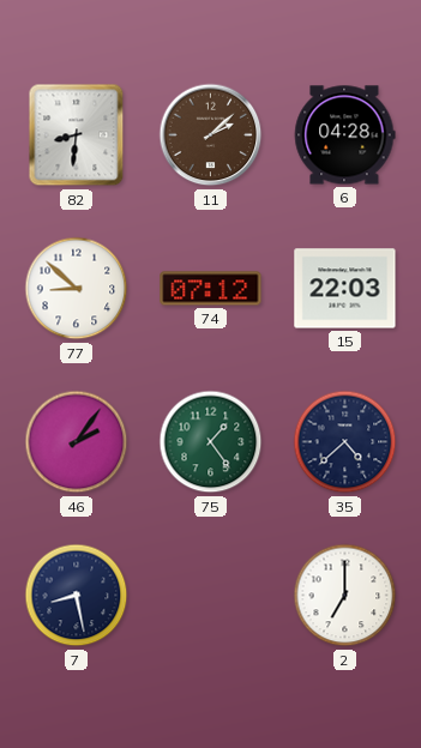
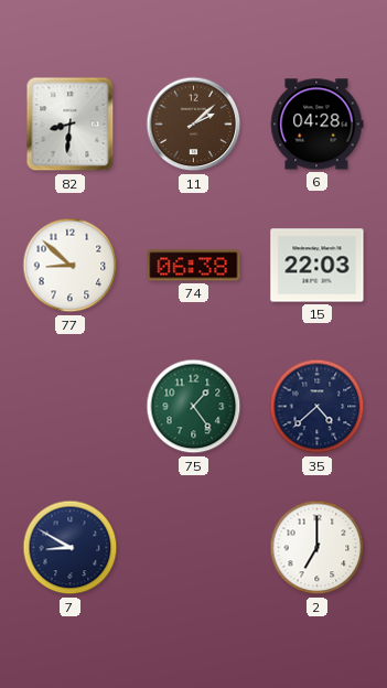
74: 07:12 -> 06:38 (194, 266)
46: 2:06 -> none (77, 442)
7: 8:28 -> 8:50 (71, 548)
